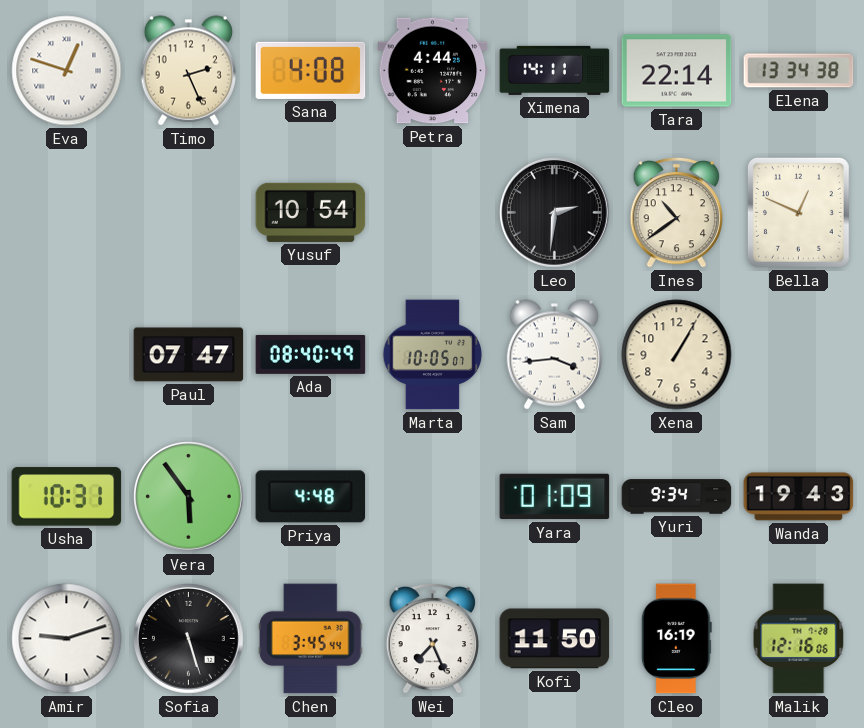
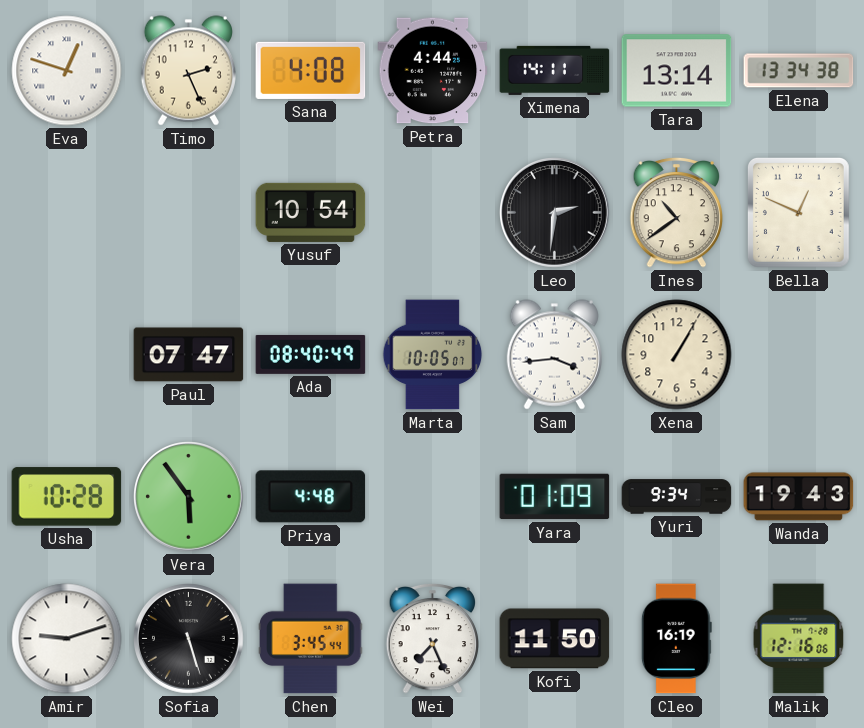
Tara: 22:14 -> 13:14 (677, 71)
Usha: 10:31 -> 10:28 (67, 497)
